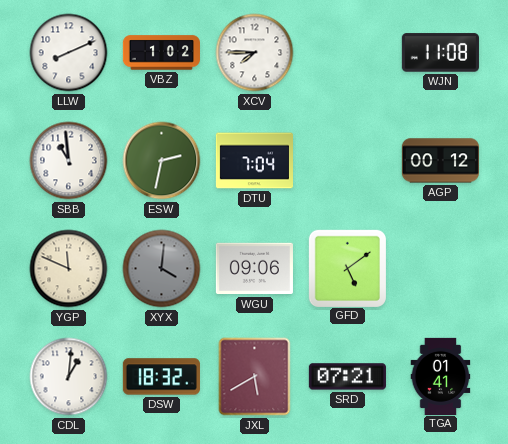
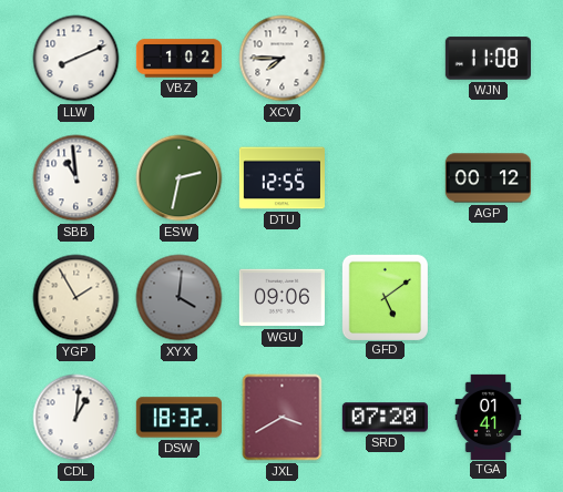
DTU: 7:04 -> 12:55 (281, 178)
YGP: 11:49 -> 1:55 (76, 298)
JXL: 5:40 -> 3:40 (283, 418)
SRD: 07:21 -> 07:20 (385, 418)
